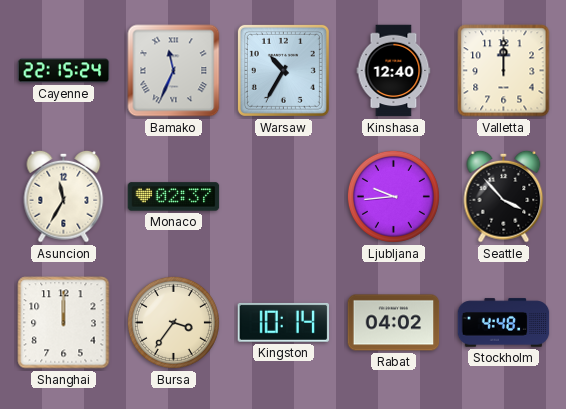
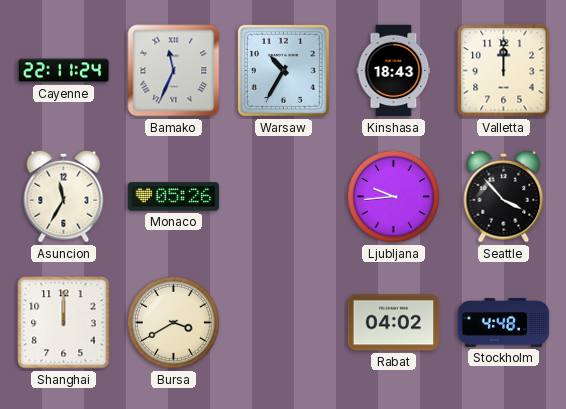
Cayenne: 22:15 -> 22:11 (64, 71)
Kinshasa: 12:40 -> 18:43 (394, 71)
Monaco: 02:37 -> 05:26 (174, 197)
Bursa: 3:36 -> 3:40 (173, 322)
Kingston: 10:14 -> none (284, 322)
